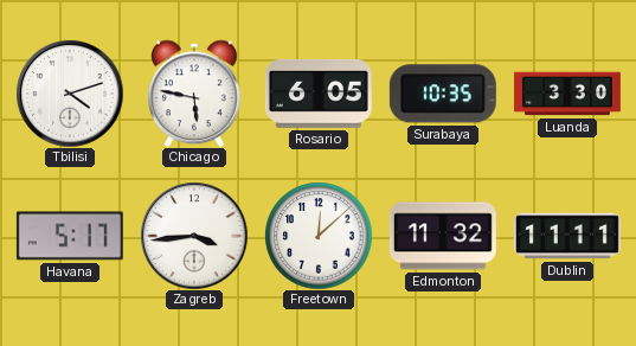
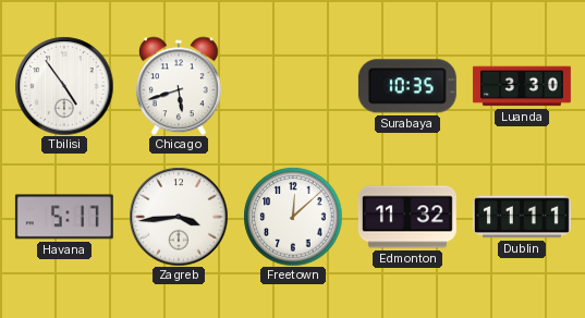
Tbilisi: 4:12 -> 4:54 (64, 86)
Chicago: 5:47 -> 5:42 (179, 86)
Rosario: 6:05 -> none (319, 94)
